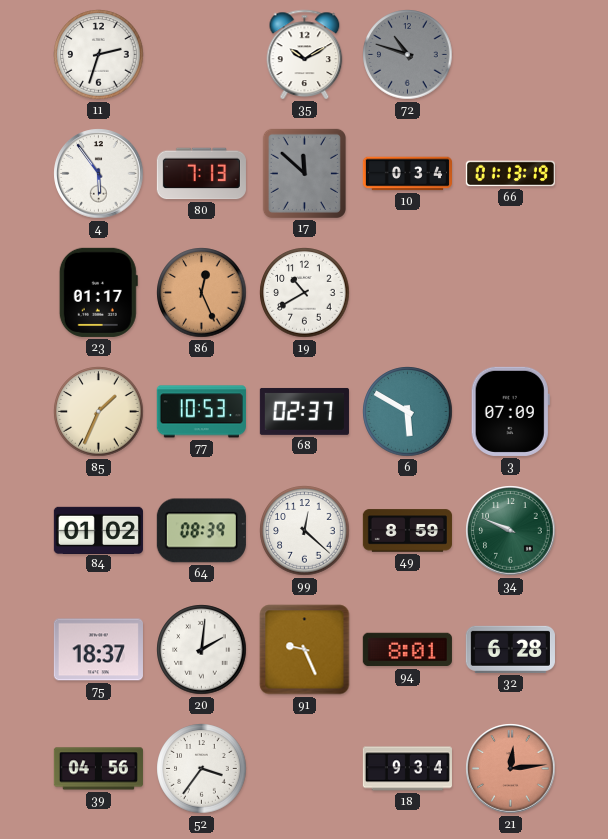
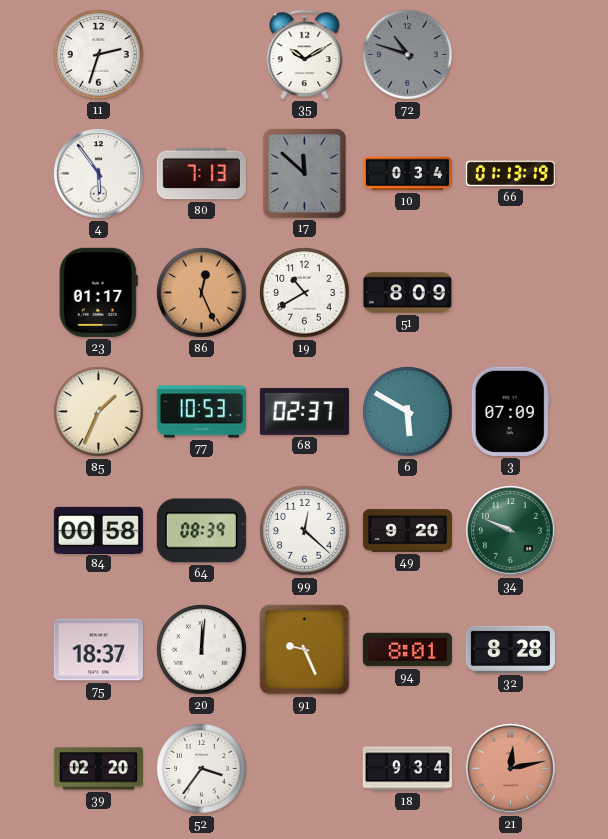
51: none -> 8:09 (407, 293)
84: 01:02 -> 00:58 (98, 530)
49: 8:59 -> 9:20 (407, 531)
20: 2:01 -> 12:01 (202, 650)
32: 6:28 -> 8:28 (510, 649)
39: 04:56 -> 02:20 (98, 769)
21: 12:14 -> 12:13 (511, 769)
